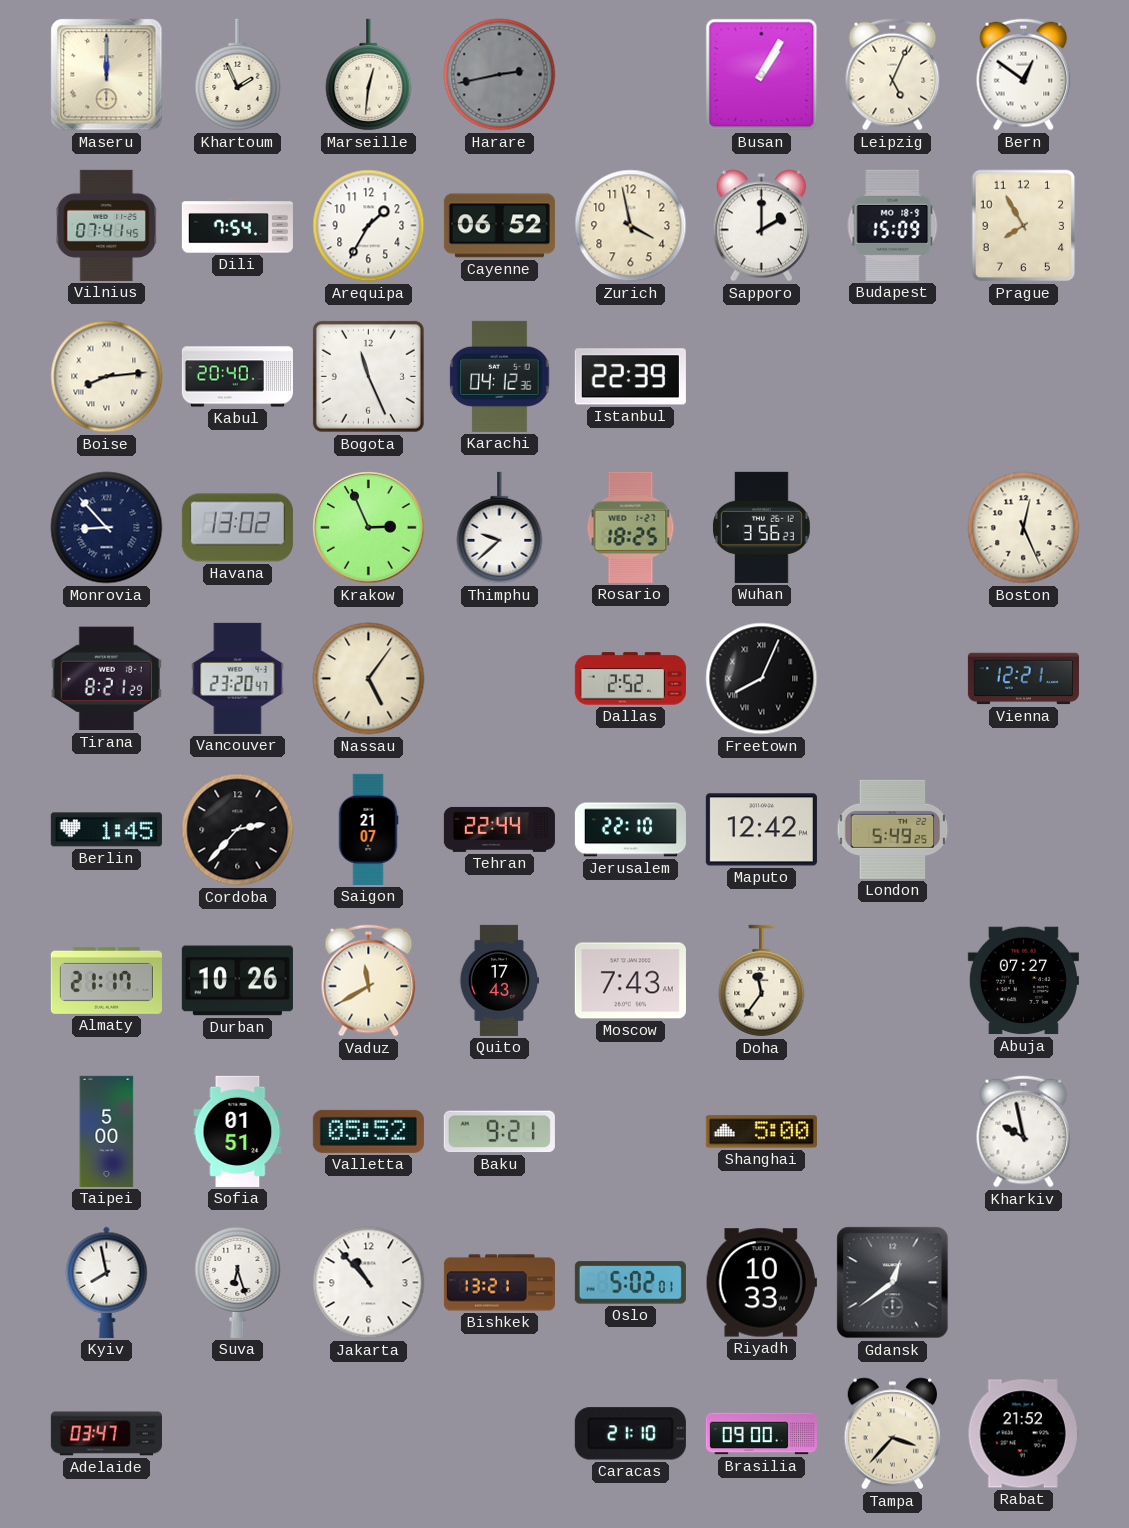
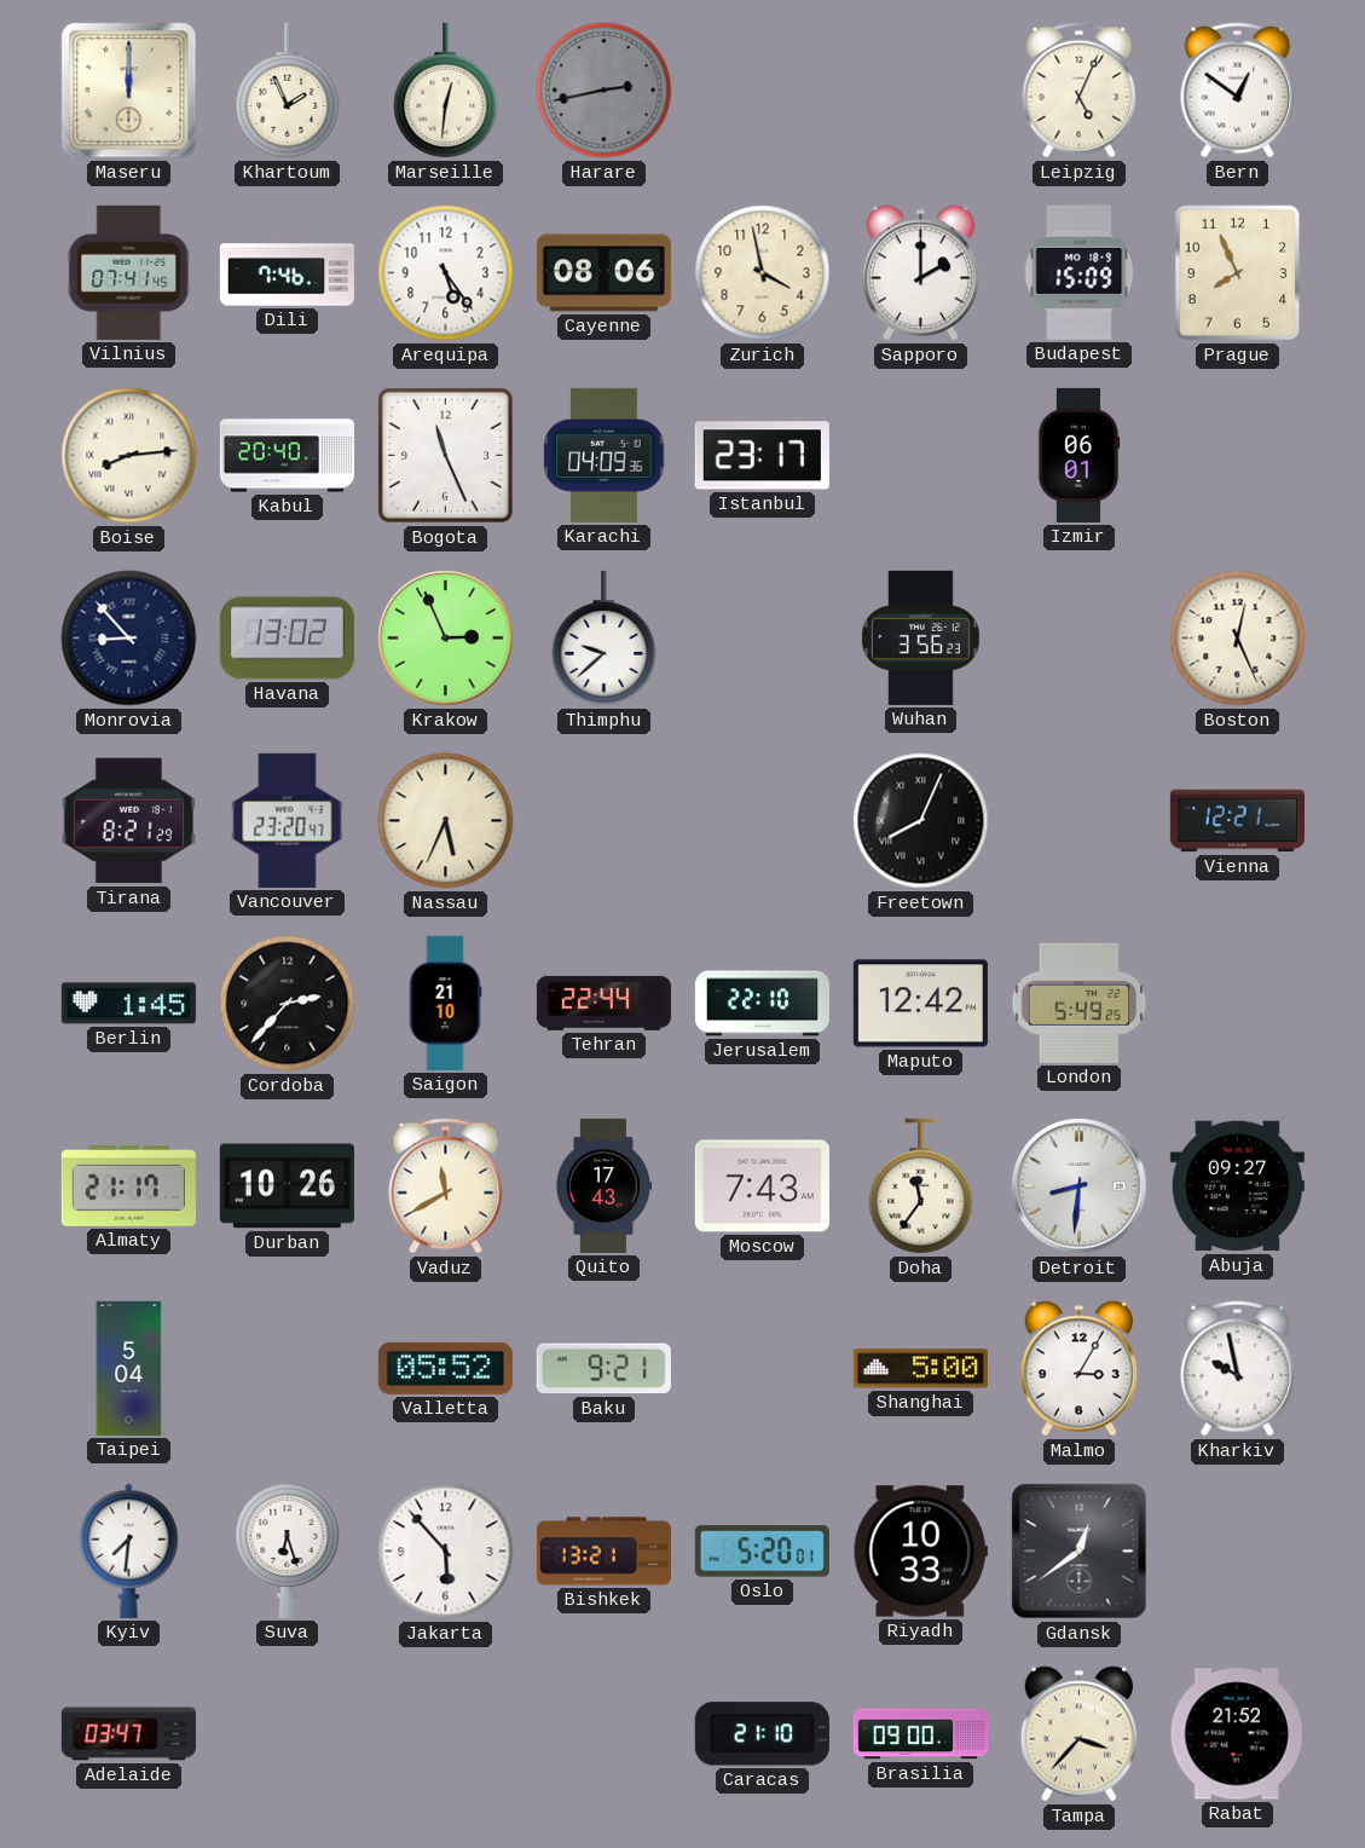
Busan: 1:05 -> none (762, 75)
Dili: 7:54 -> 7:46 (287, 273)
Arequipa: 1:35 -> 5:24 (446, 273)
Cayenne: 06:52 -> 08:06 (603, 273)
Prague: 7:55 -> 7:56 (1238, 273)
Karachi: 04:12 -> 04:09 (605, 455)
Istanbul: 22:39 -> 23:17 (762, 456)
Izmir: none -> 06:01 (1078, 455)
Rosario: 18:25 -> none (631, 527)
Nassau: 5:06 -> 5:34 (446, 821)
Dallas: 2:52 -> none (630, 679)
Saigon: 21:07 -> 21:10 (445, 1003)
Detroit: none -> 8:31 (1080, 1186)
Abuja: 07:27 -> 09:27 (1237, 1186)
Taipei: 5:00 -> 5:04 (129, 1368)
Sofia: 01:51 -> none (238, 1131)
Malmo: none -> 3:05 (1080, 1369)
Kyiv: 7:58 -> 7:31 (129, 1550)
Jakarta: 10:53 -> 5:53 (446, 1552)
Oslo: 5:02 -> 5:20 (762, 1552)
